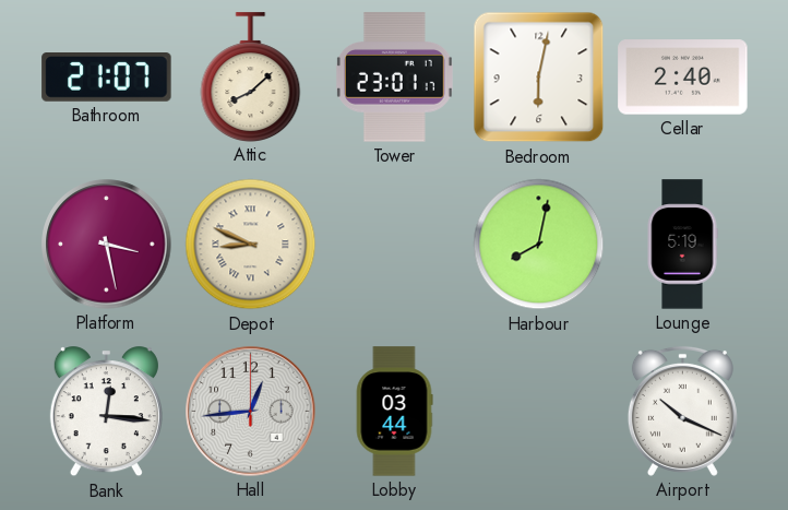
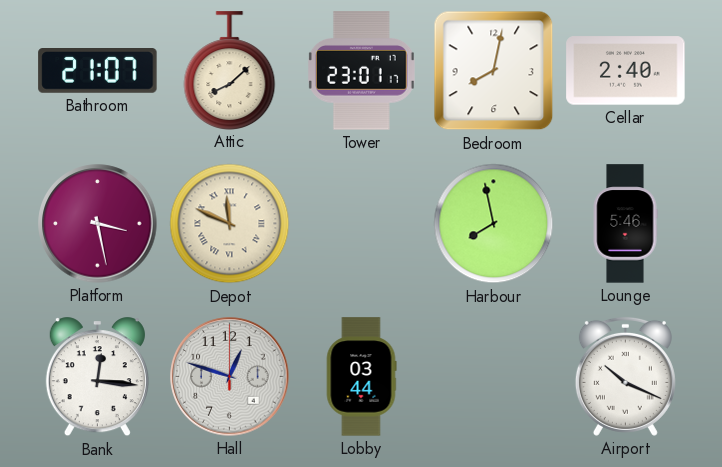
Bedroom: 6:02 -> 8:02 (494, 71)
Depot: 8:49 -> 11:49 (230, 224)
Harbour: 8:02 -> 7:58 (494, 224)
Lounge: 5:19 -> 5:46 (625, 224)
Hall: 12:44 -> 12:48 (230, 377)
